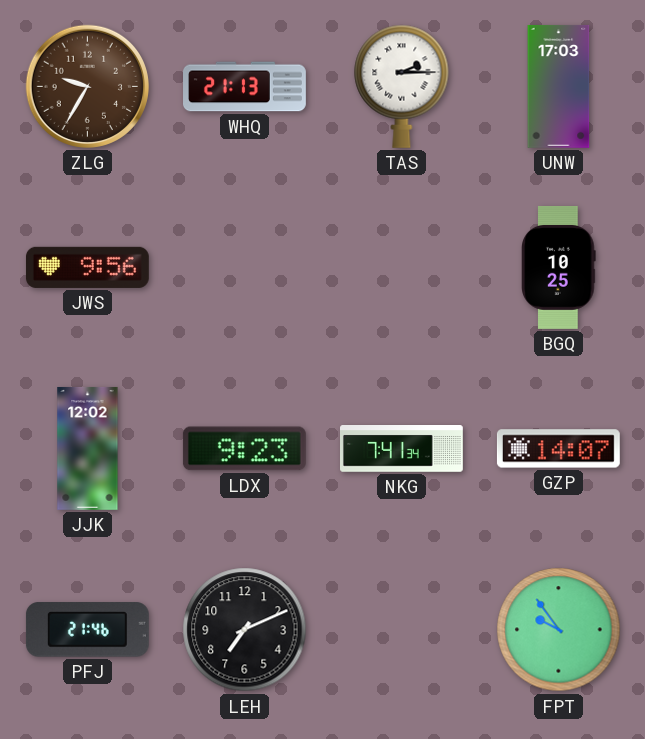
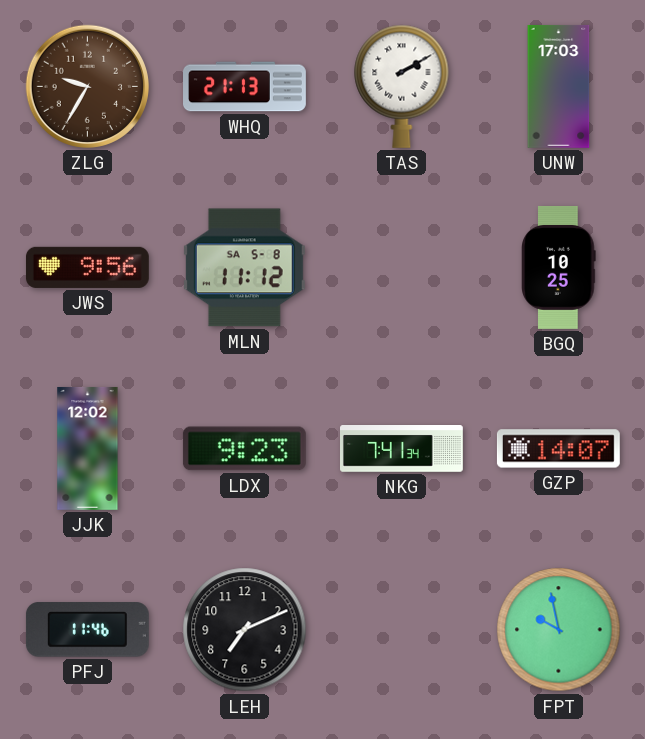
TAS: 2:15 -> 2:10 (402, 86)
MLN: none -> 11:12 (244, 268)
PFJ: 21:46 -> 11:46 (87, 630)
FPT: 9:54 -> 9:58 (559, 630)
